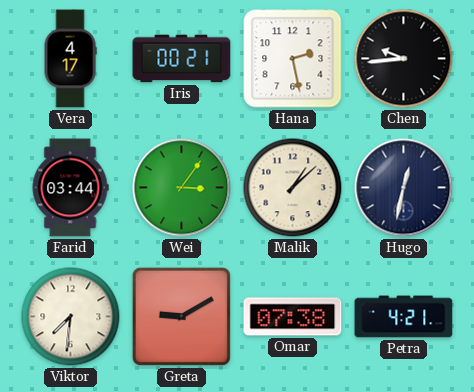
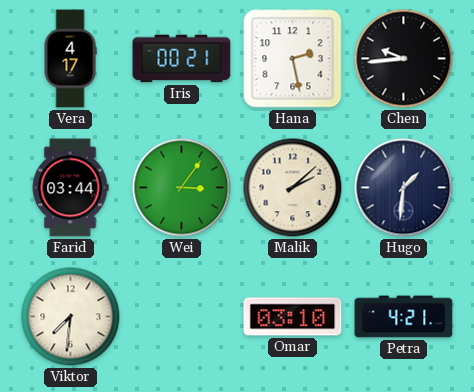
Malik: 1:08 -> 2:08 (293, 188)
Hugo: 12:32 -> 1:31 (404, 188)
Greta: 9:10 -> none (181, 316)
Omar: 07:38 -> 03:10 (293, 317)
